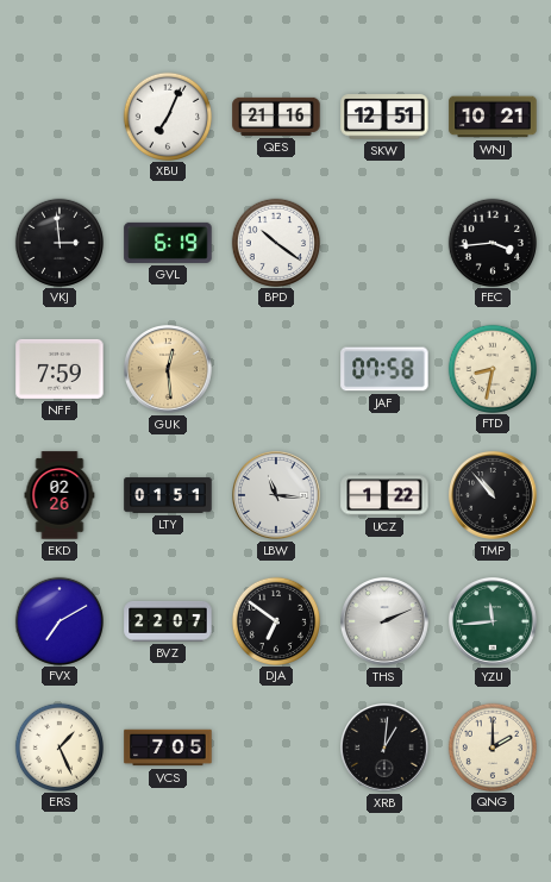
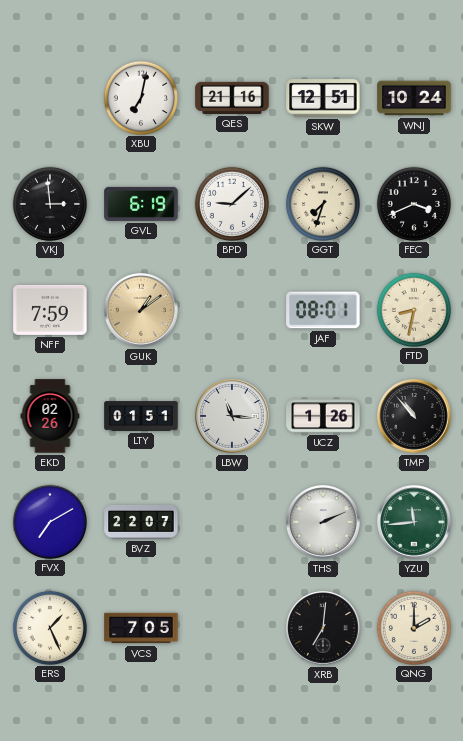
XBU: 7:04 -> 7:02 (140, 97)
WNJ: 10:21 -> 10:24 (414, 98)
BPD: 10:21 -> 9:08 (231, 203)
GGT: none -> 7:33 (322, 203)
FEC: 3:44 -> 3:41 (413, 203)
GUK: 12:29 -> 1:09 (142, 311)
JAF: 07:58 -> 08:01 (323, 310)
UCZ: 1:22 -> 1:26 (323, 416)
DJA: 6:51 -> none (275, 620)
XRB: 1:01 -> 7:01 (324, 629)
